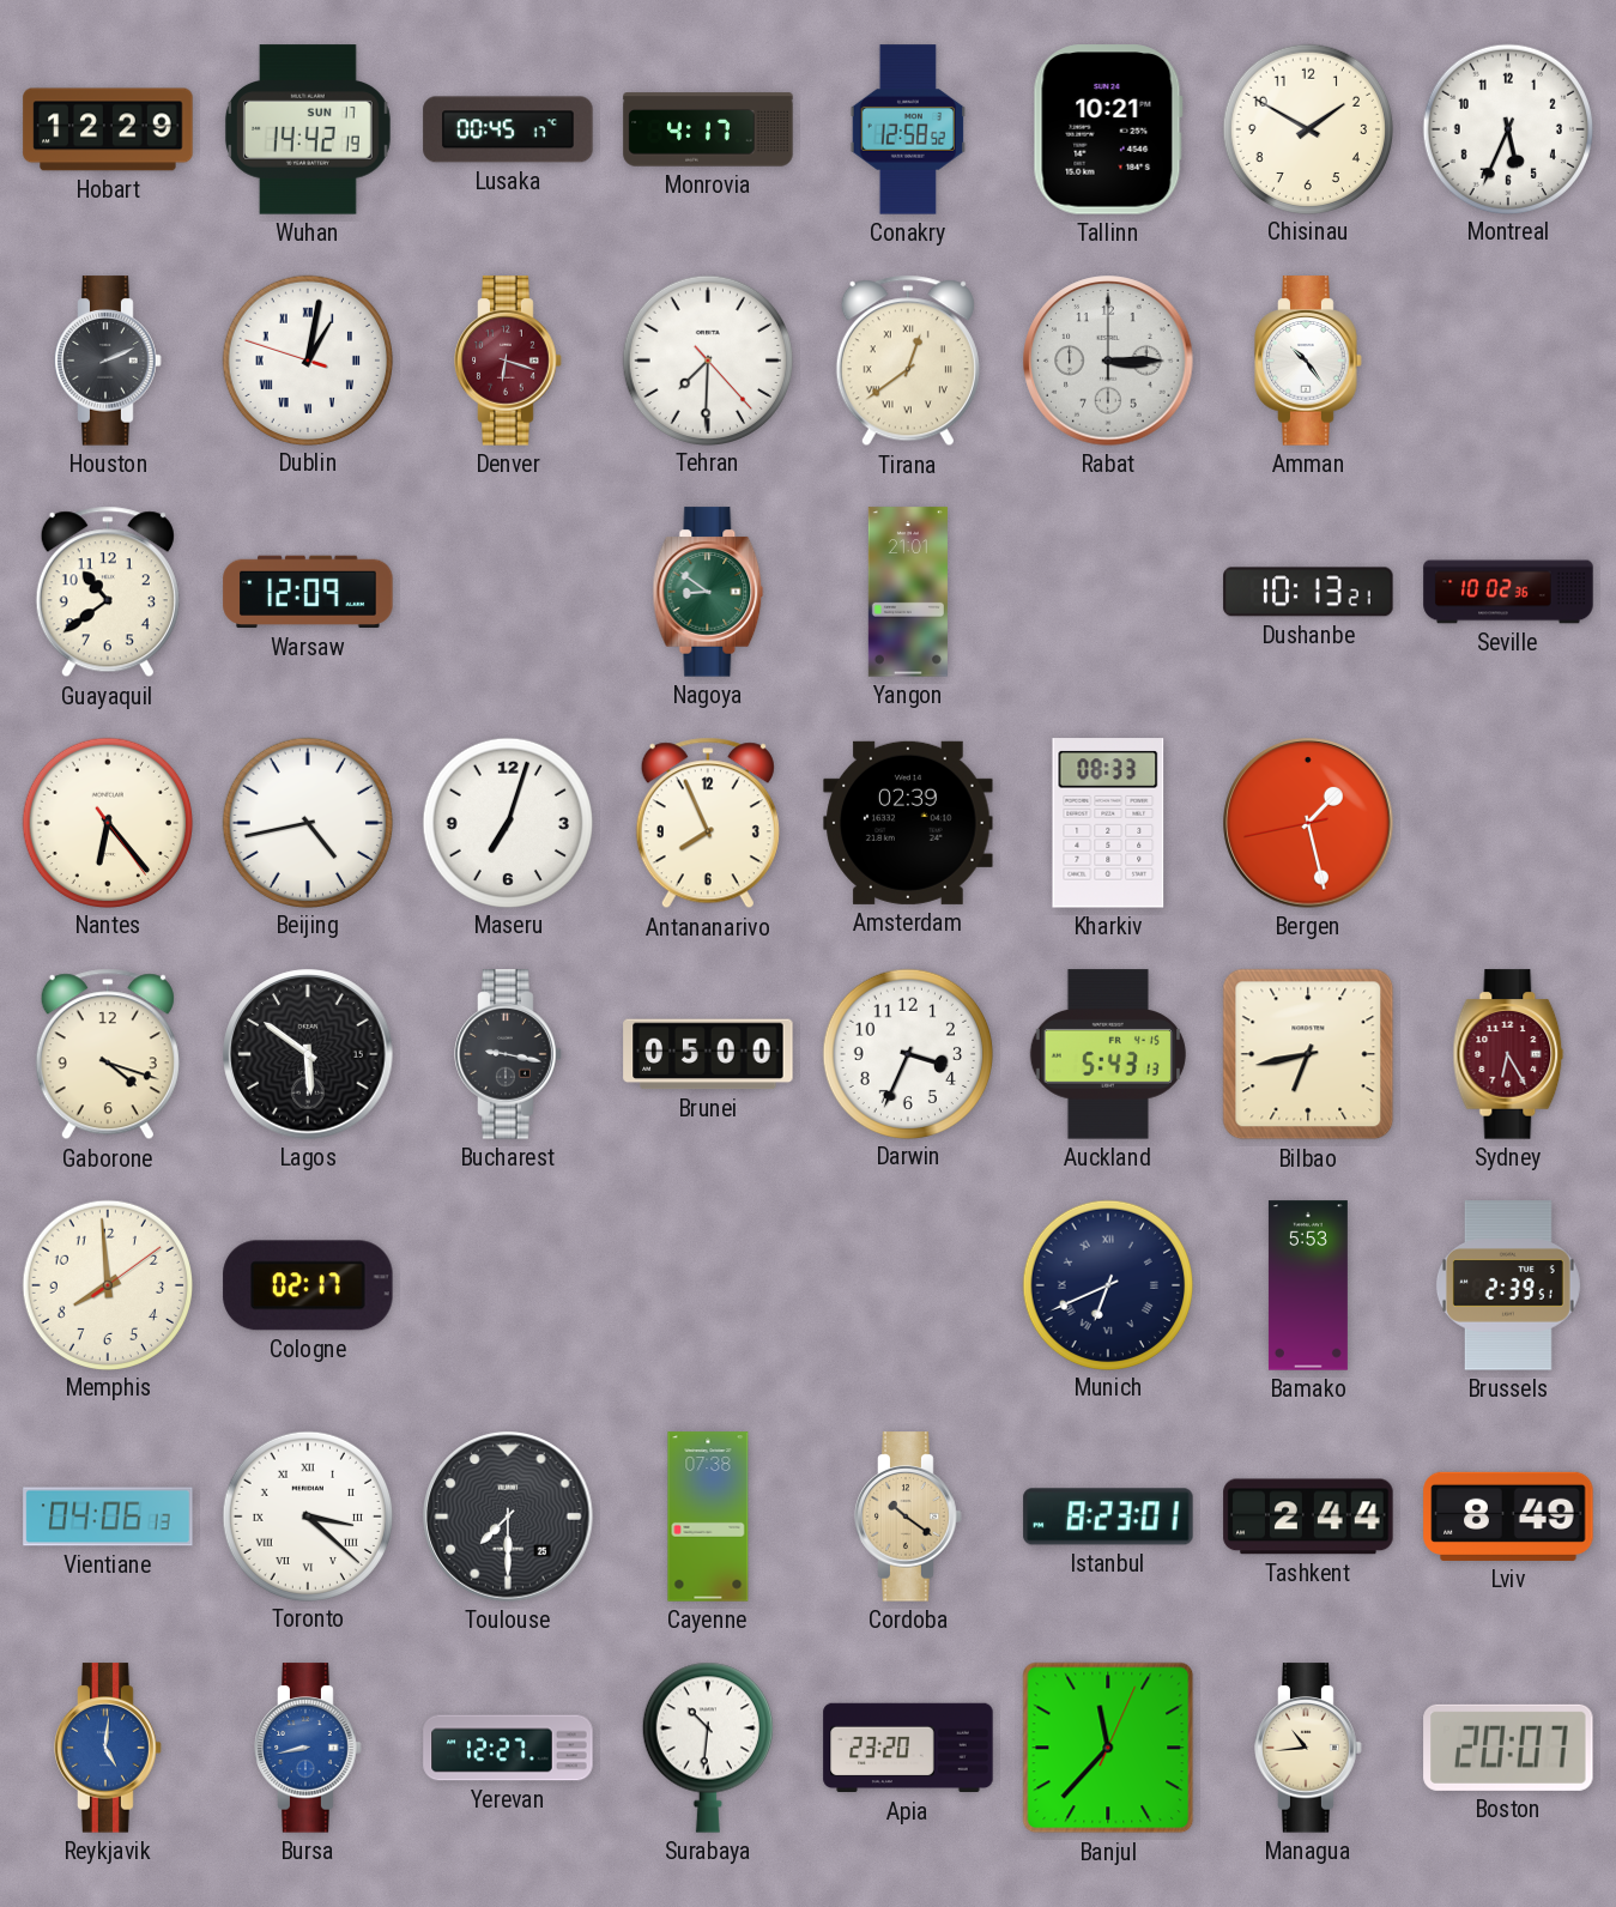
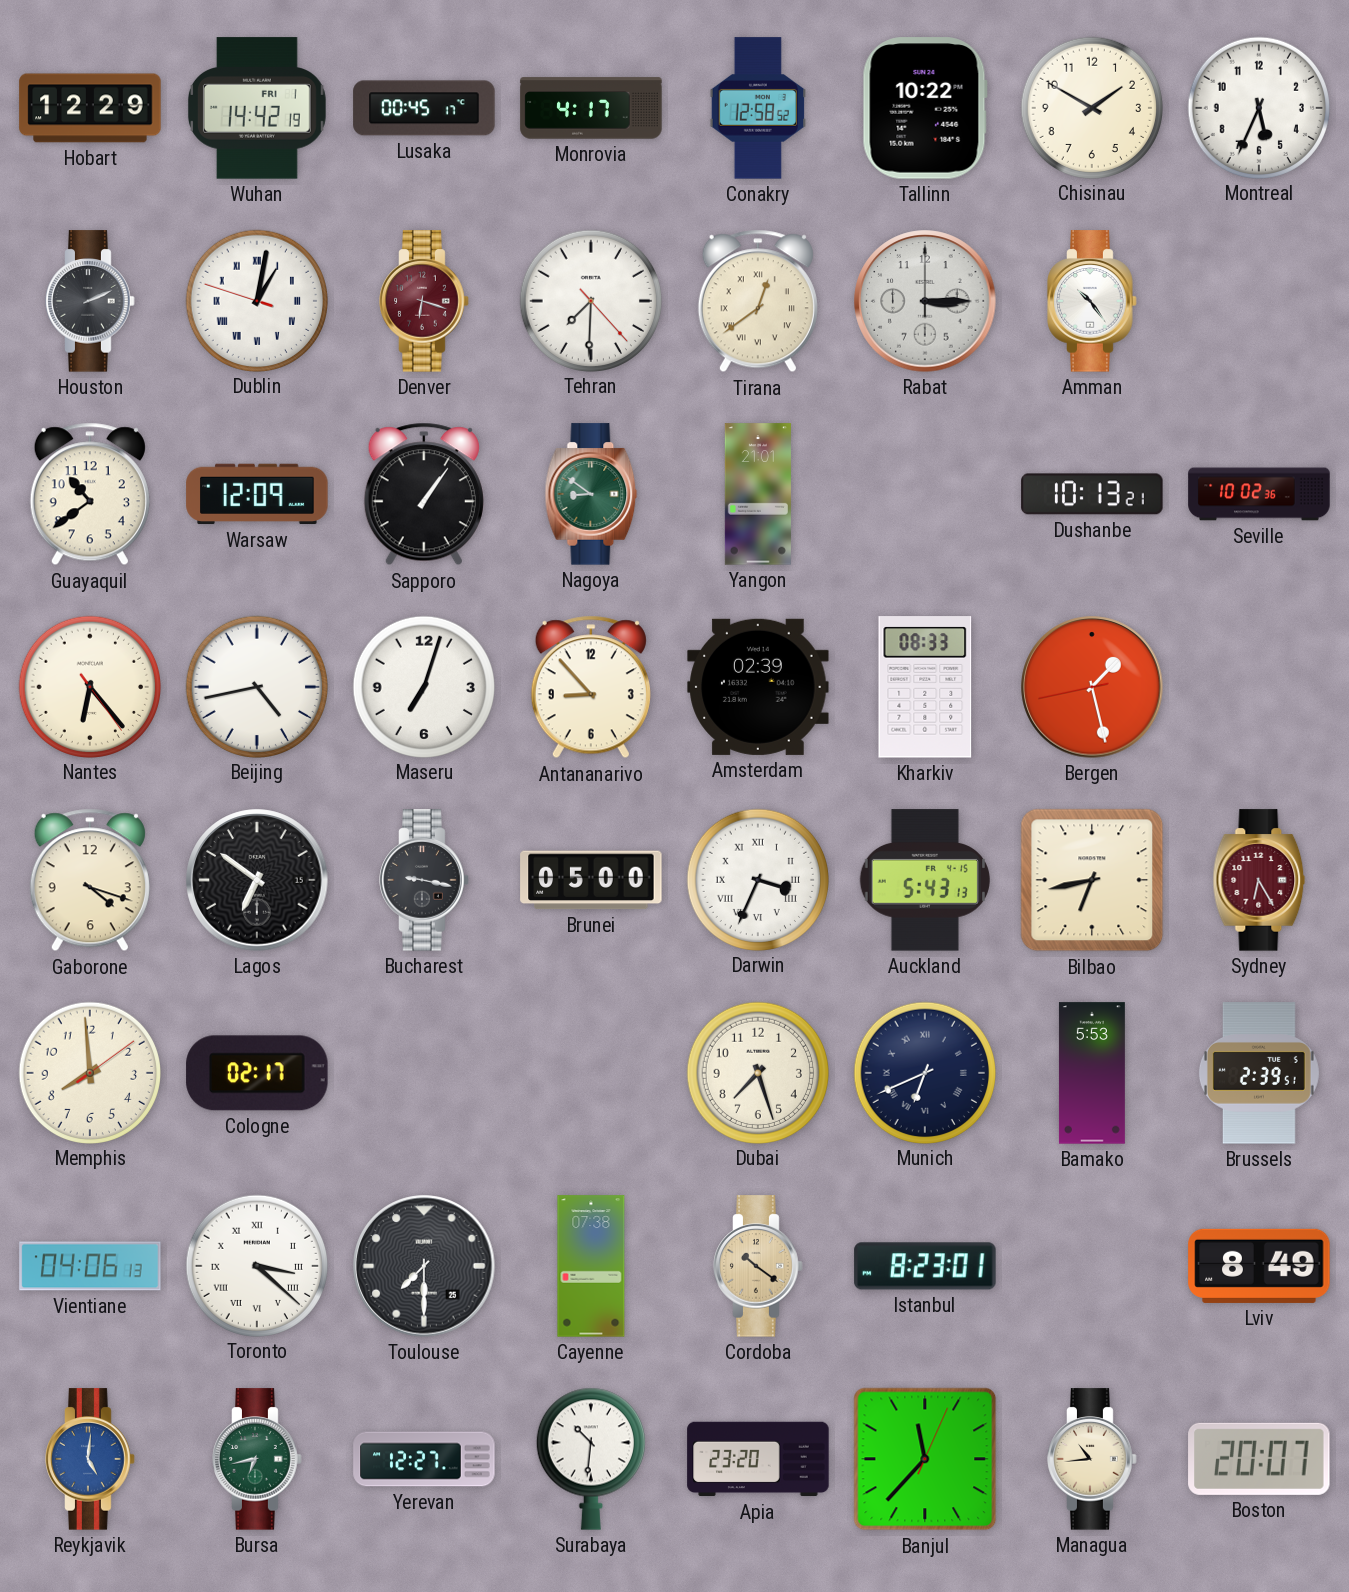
Wuhan date: SUN 17 -> FRI 1 (257, 108)
Tallinn: 10:21 -> 10:22 (925, 108)
Sapporo: none -> 1:06 (424, 494)
Antananarivo: 7:56 -> 8:53 (591, 687)
Lagos: 5:51 -> 6:51 (257, 880)
Darwin numerals: Arabic -> Roman (757, 879)
Dubai: none -> 7:27 (757, 1072)
Tashkent: 2:44 -> none (1308, 1516)
Bursa: 8:43 -> 6:43 (257, 1459)
Bursa dial: blue -> green (257, 1459)
